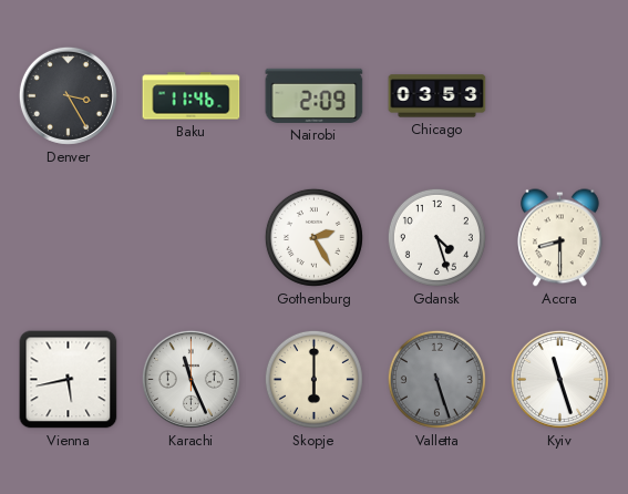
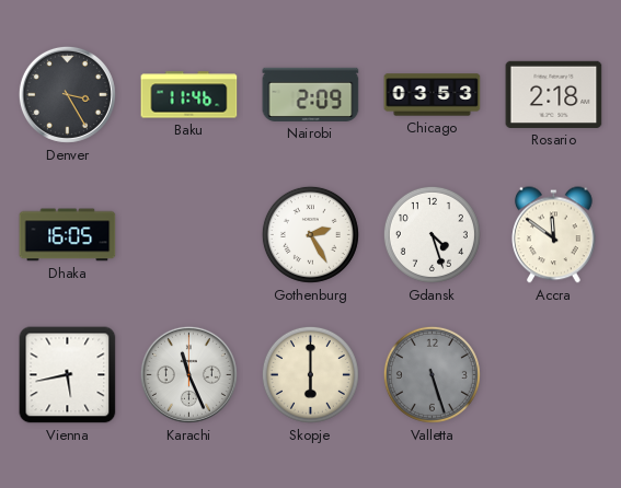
Rosario: none -> 2:18 (554, 94)
Dhaka: none -> 16:05 (68, 235)
Accra: 8:30 -> 11:51 (554, 235)
Kyiv: 11:27 -> none (559, 379)
